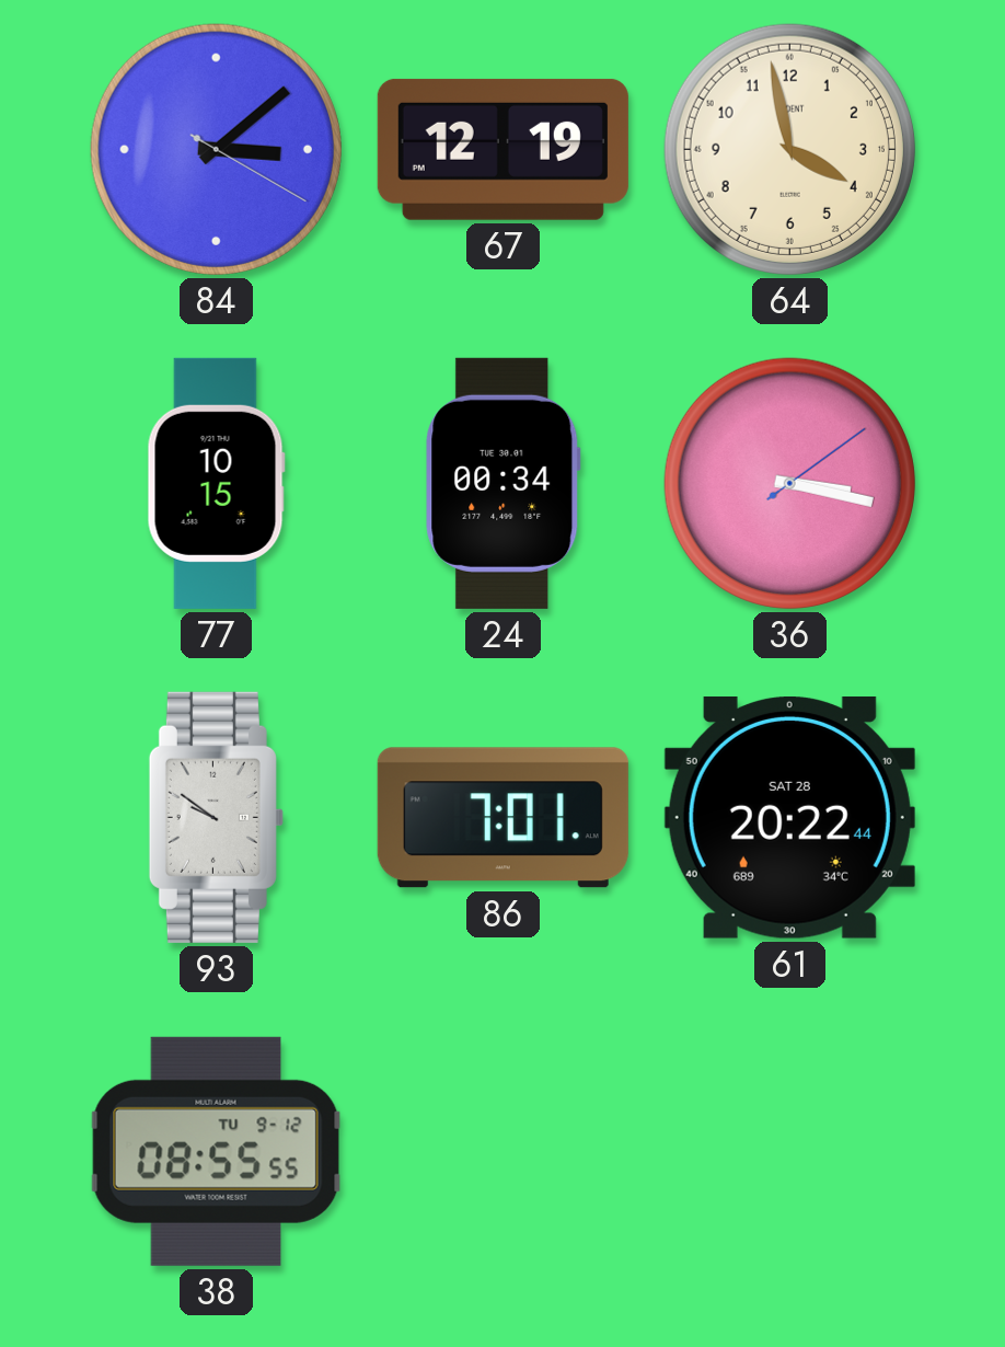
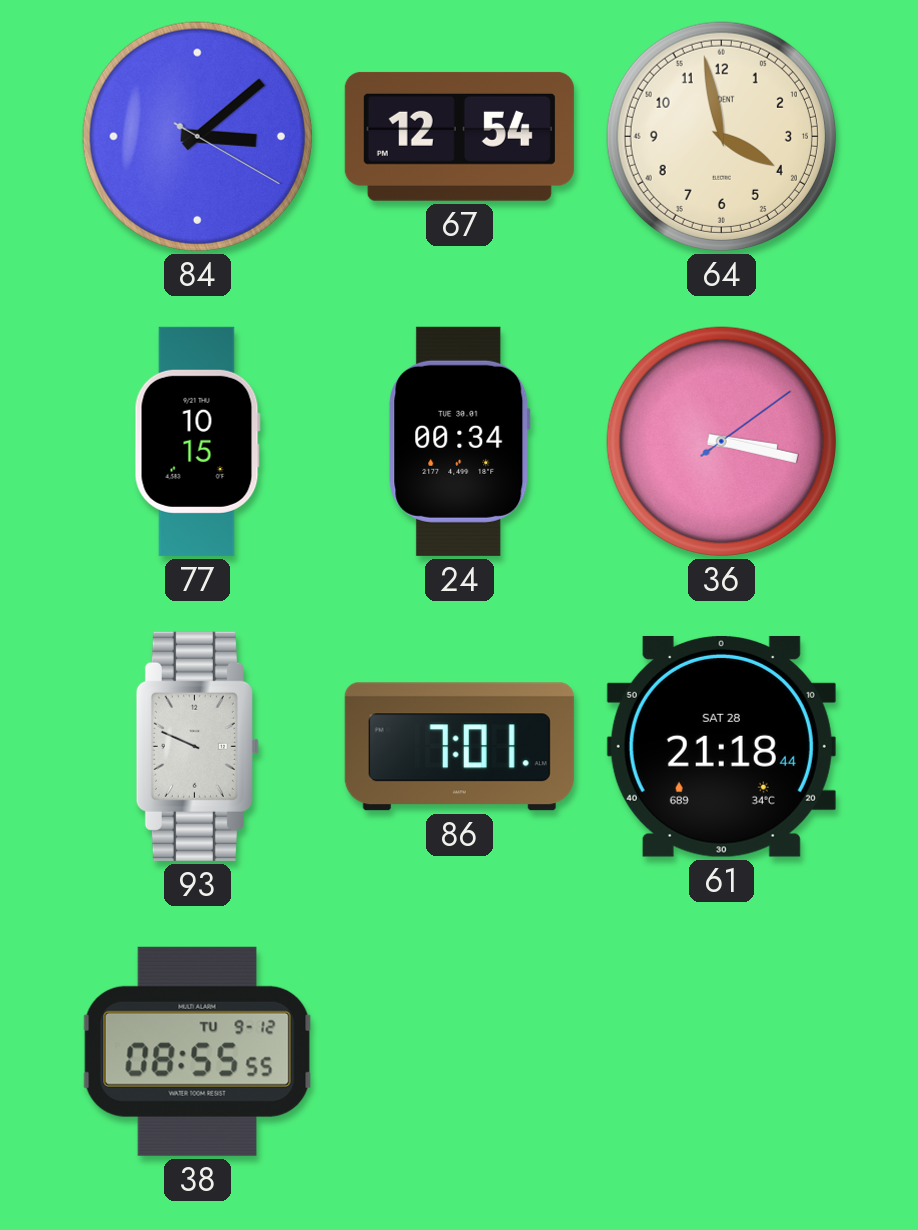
67: 12:19 -> 12:54 (459, 136)
93: 9:51 -> 9:49 (197, 746)
61: 20:22 -> 21:18 (721, 746)
